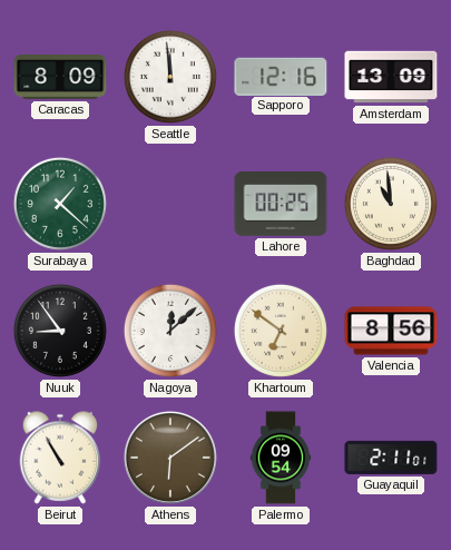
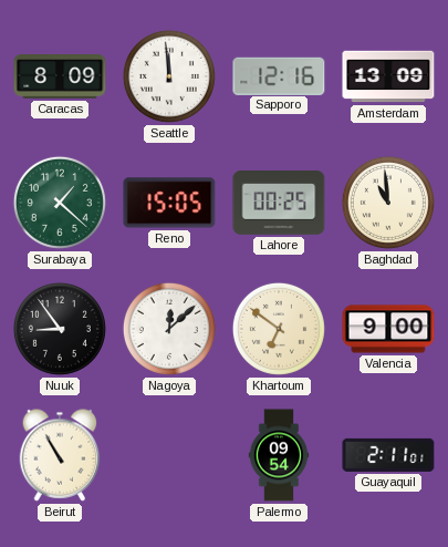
Reno: none -> 15:05 (169, 203)
Valencia: 8:56 -> 9:00 (388, 329)
Athens: 6:09 -> none (170, 458)
